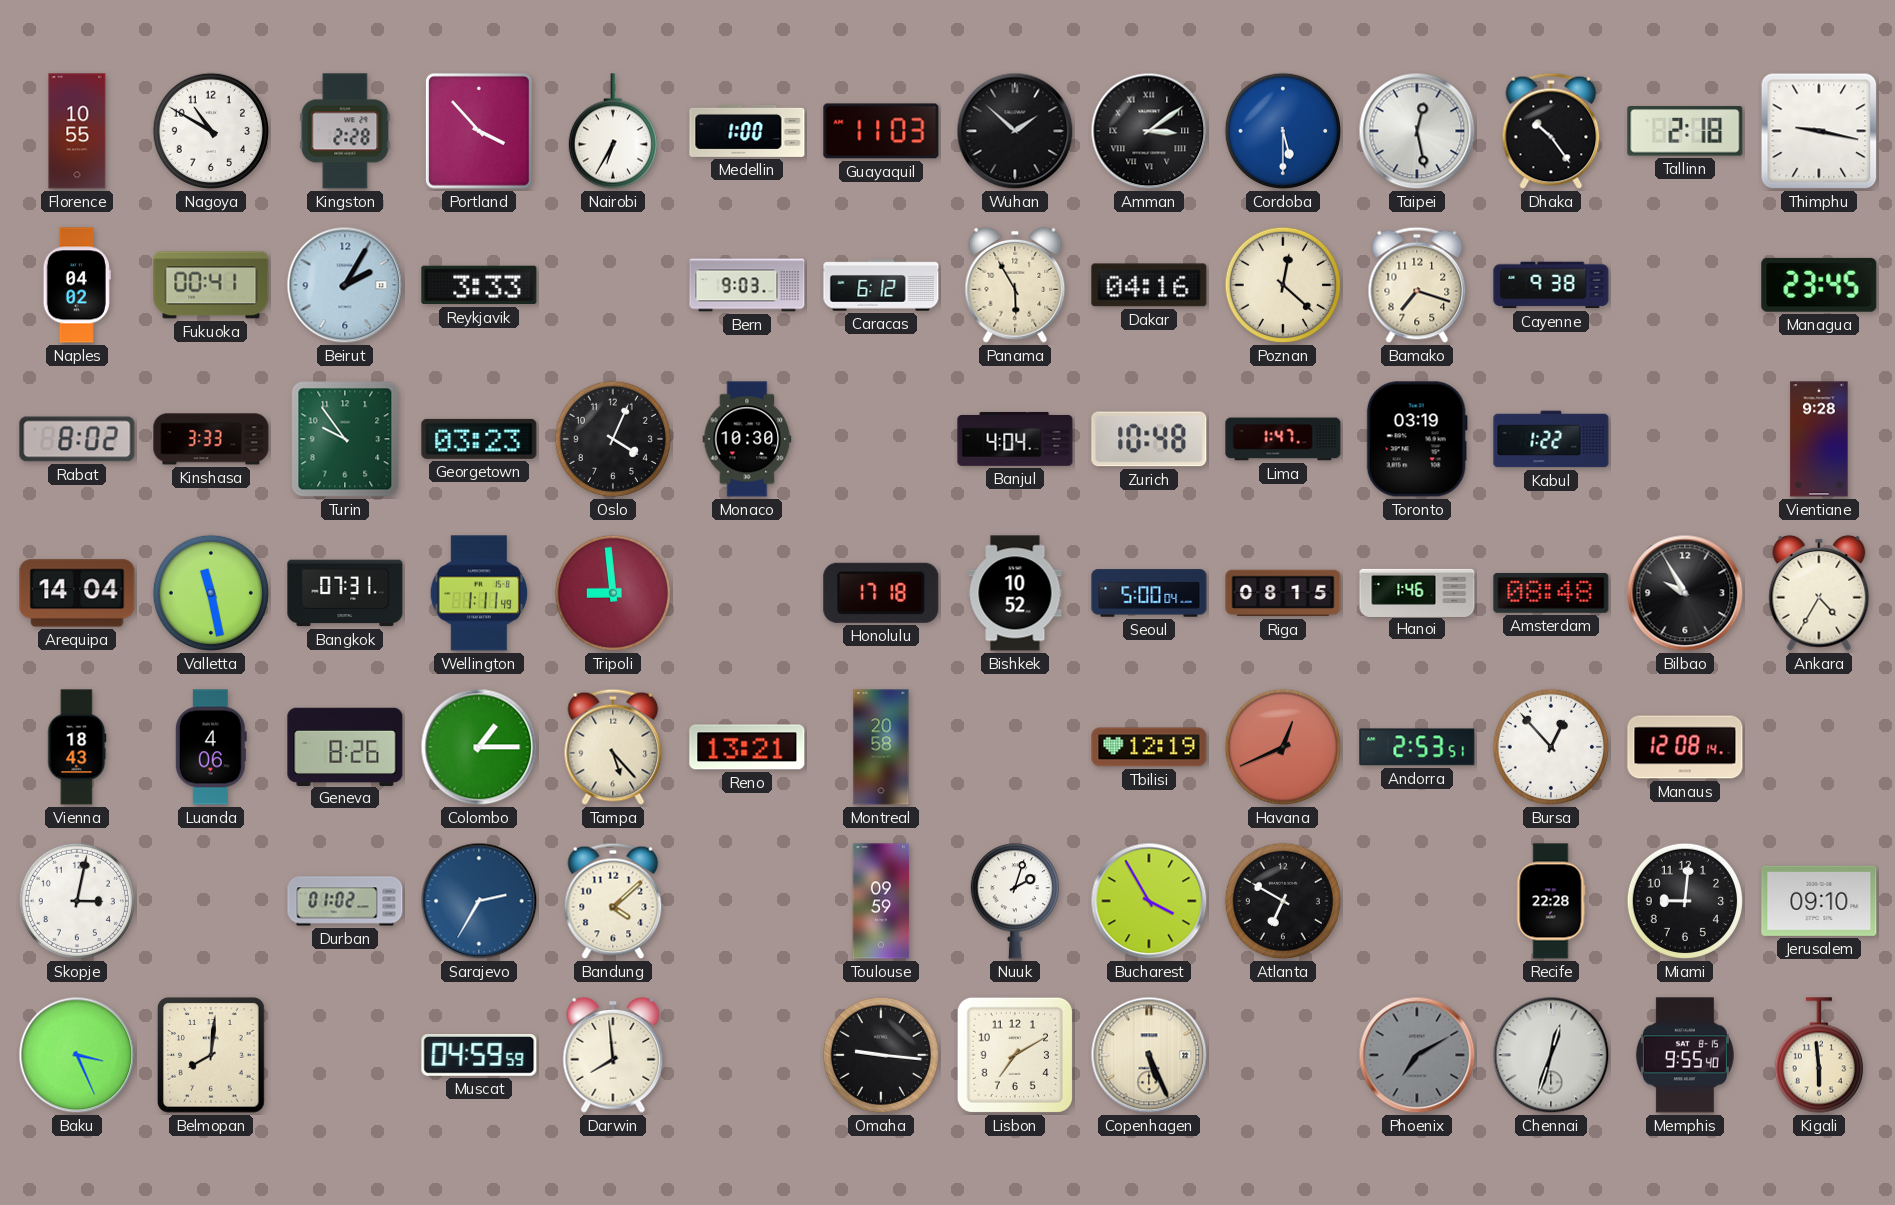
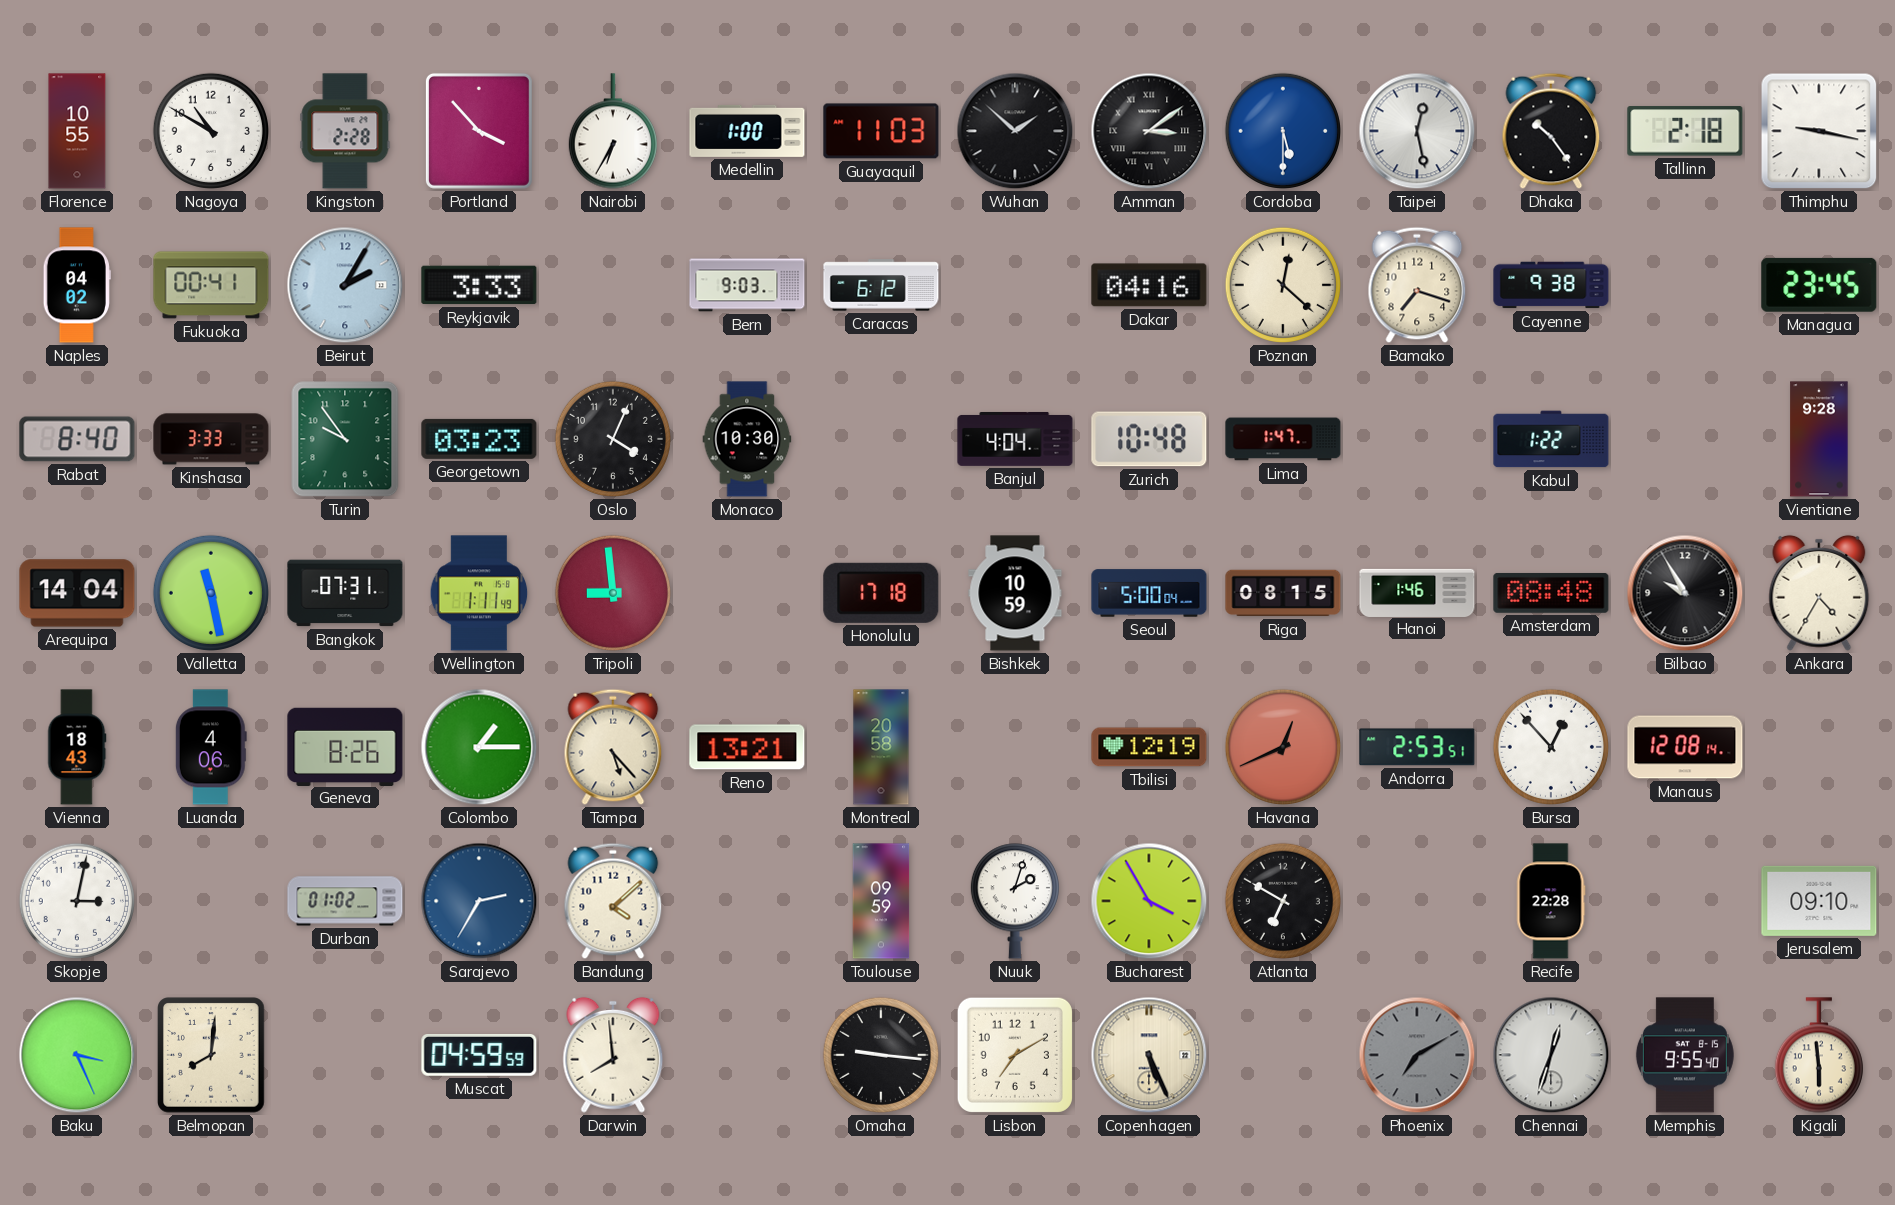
Panama: 5:55 -> none (1015, 285)
Rabat: 8:02 -> 8:40 (77, 439)
Toronto: 03:19 -> none (1417, 439)
Bishkek: 10:52 -> 10:59 (1015, 593)
Miami: 9:01 -> none (1685, 901)
